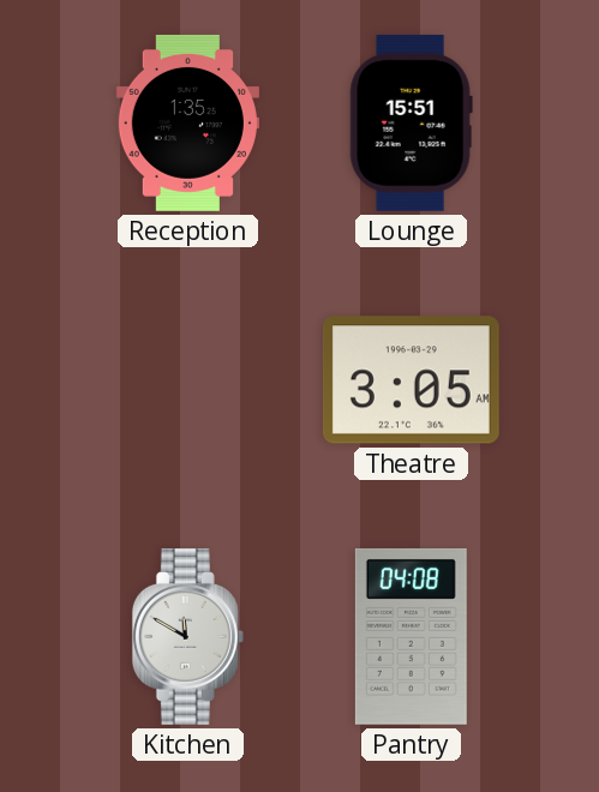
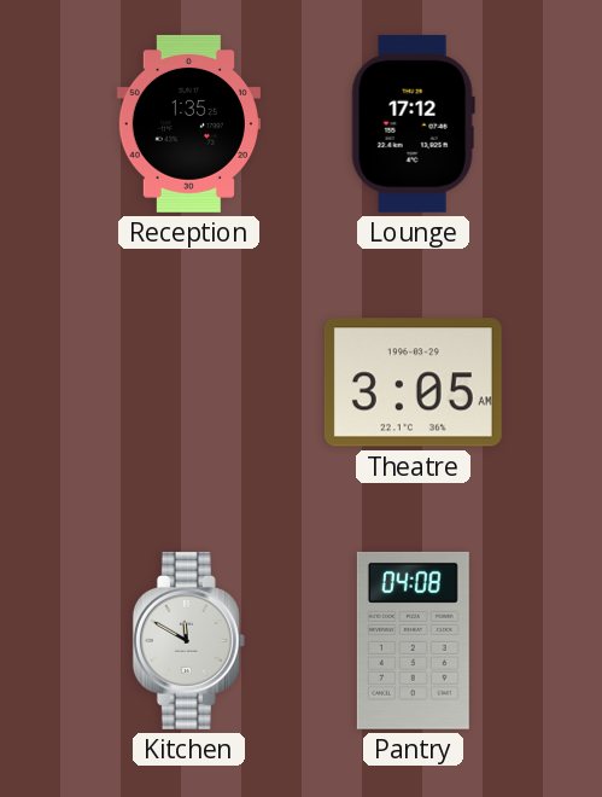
Lounge: 15:51 -> 17:12 (413, 123)
